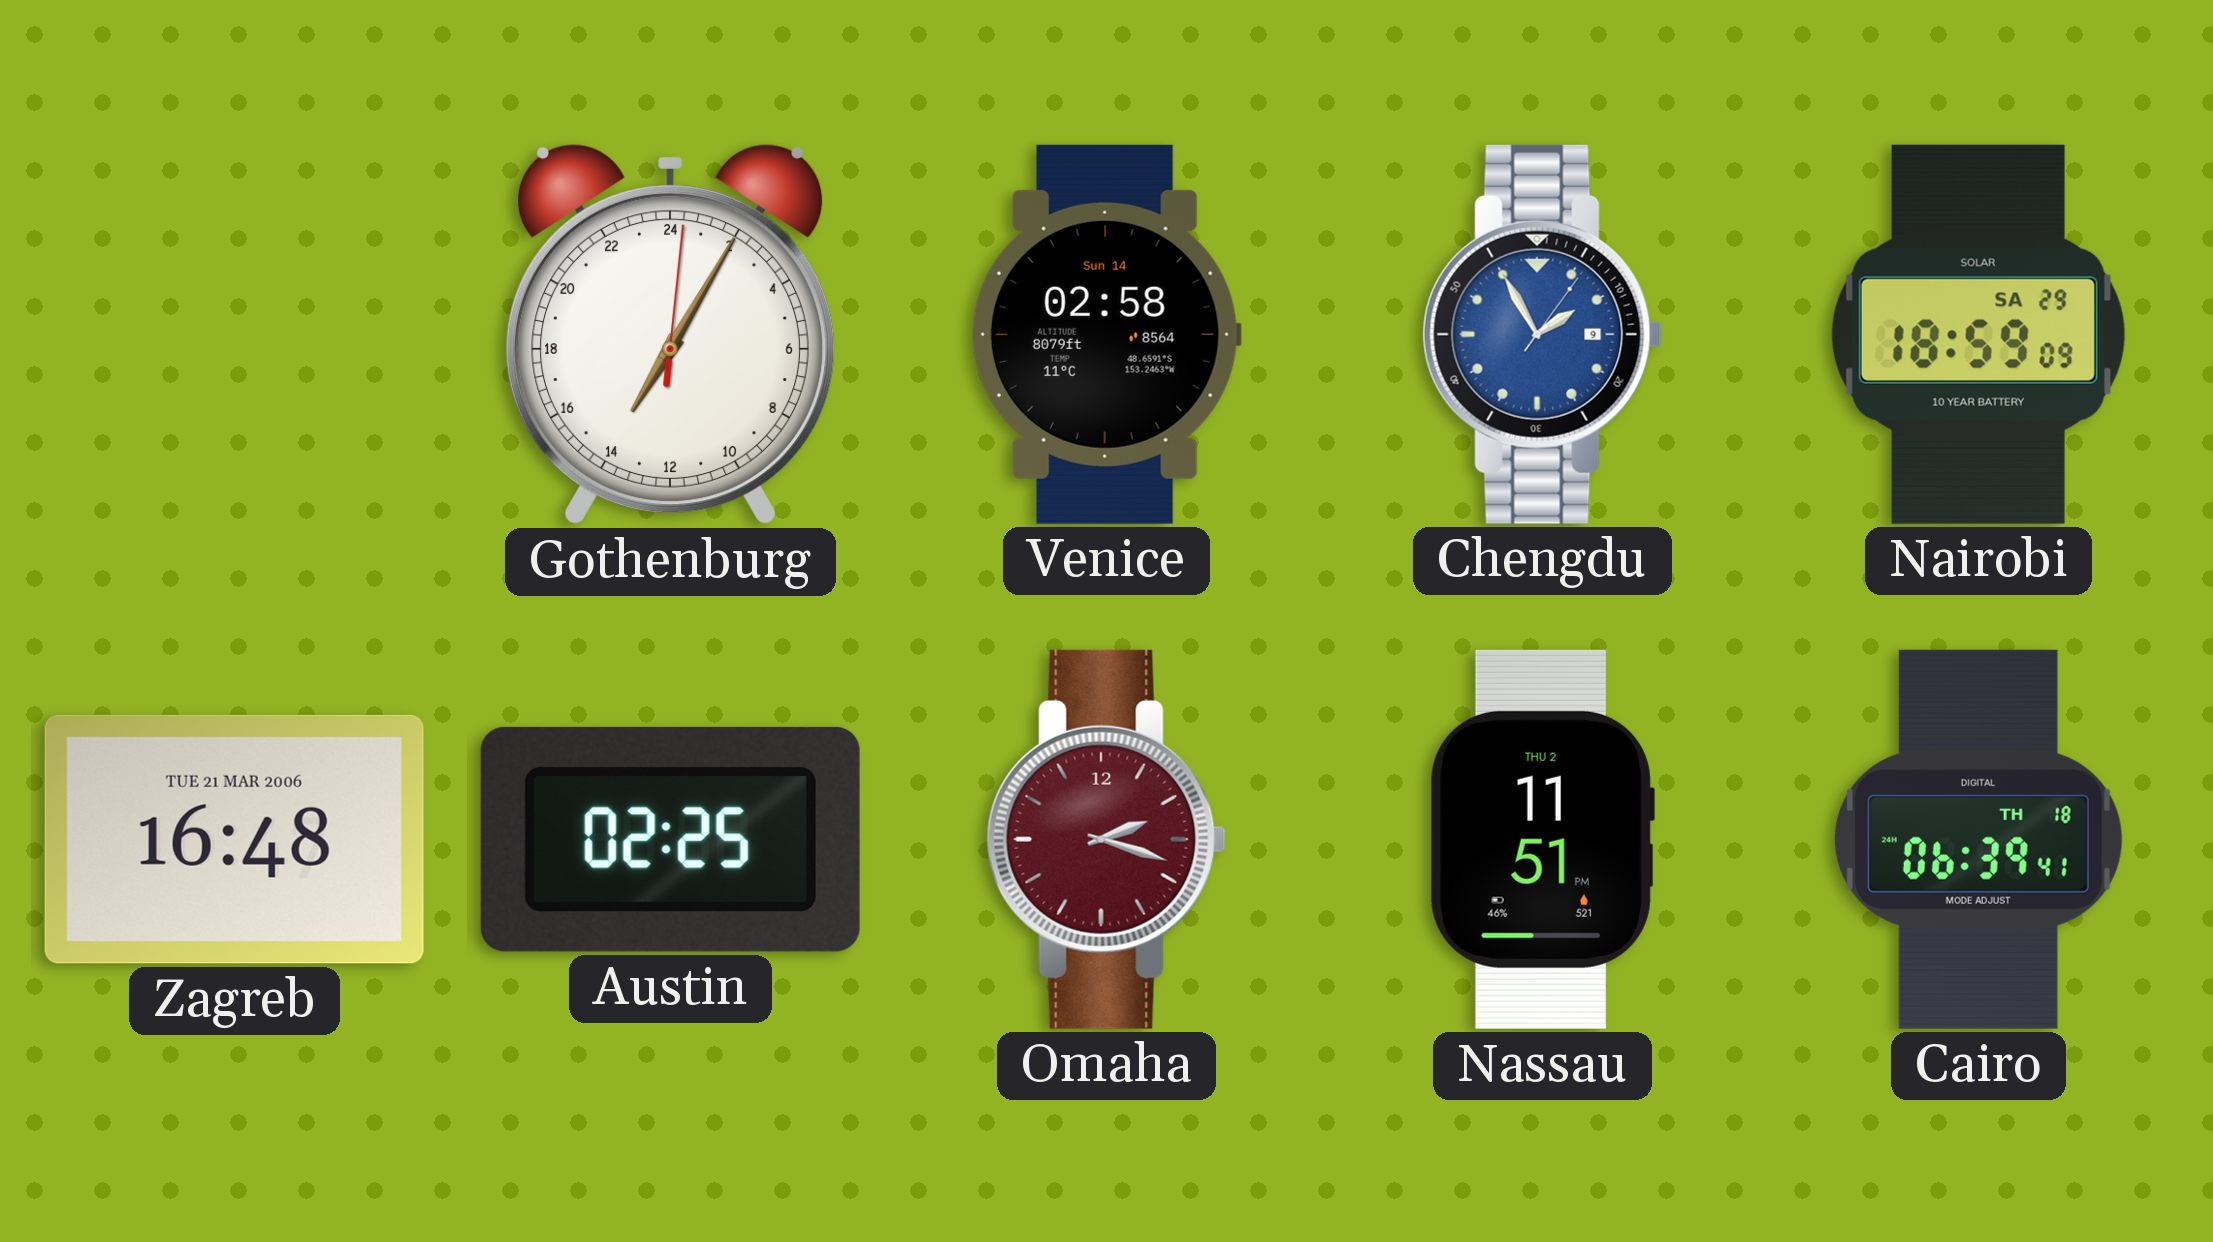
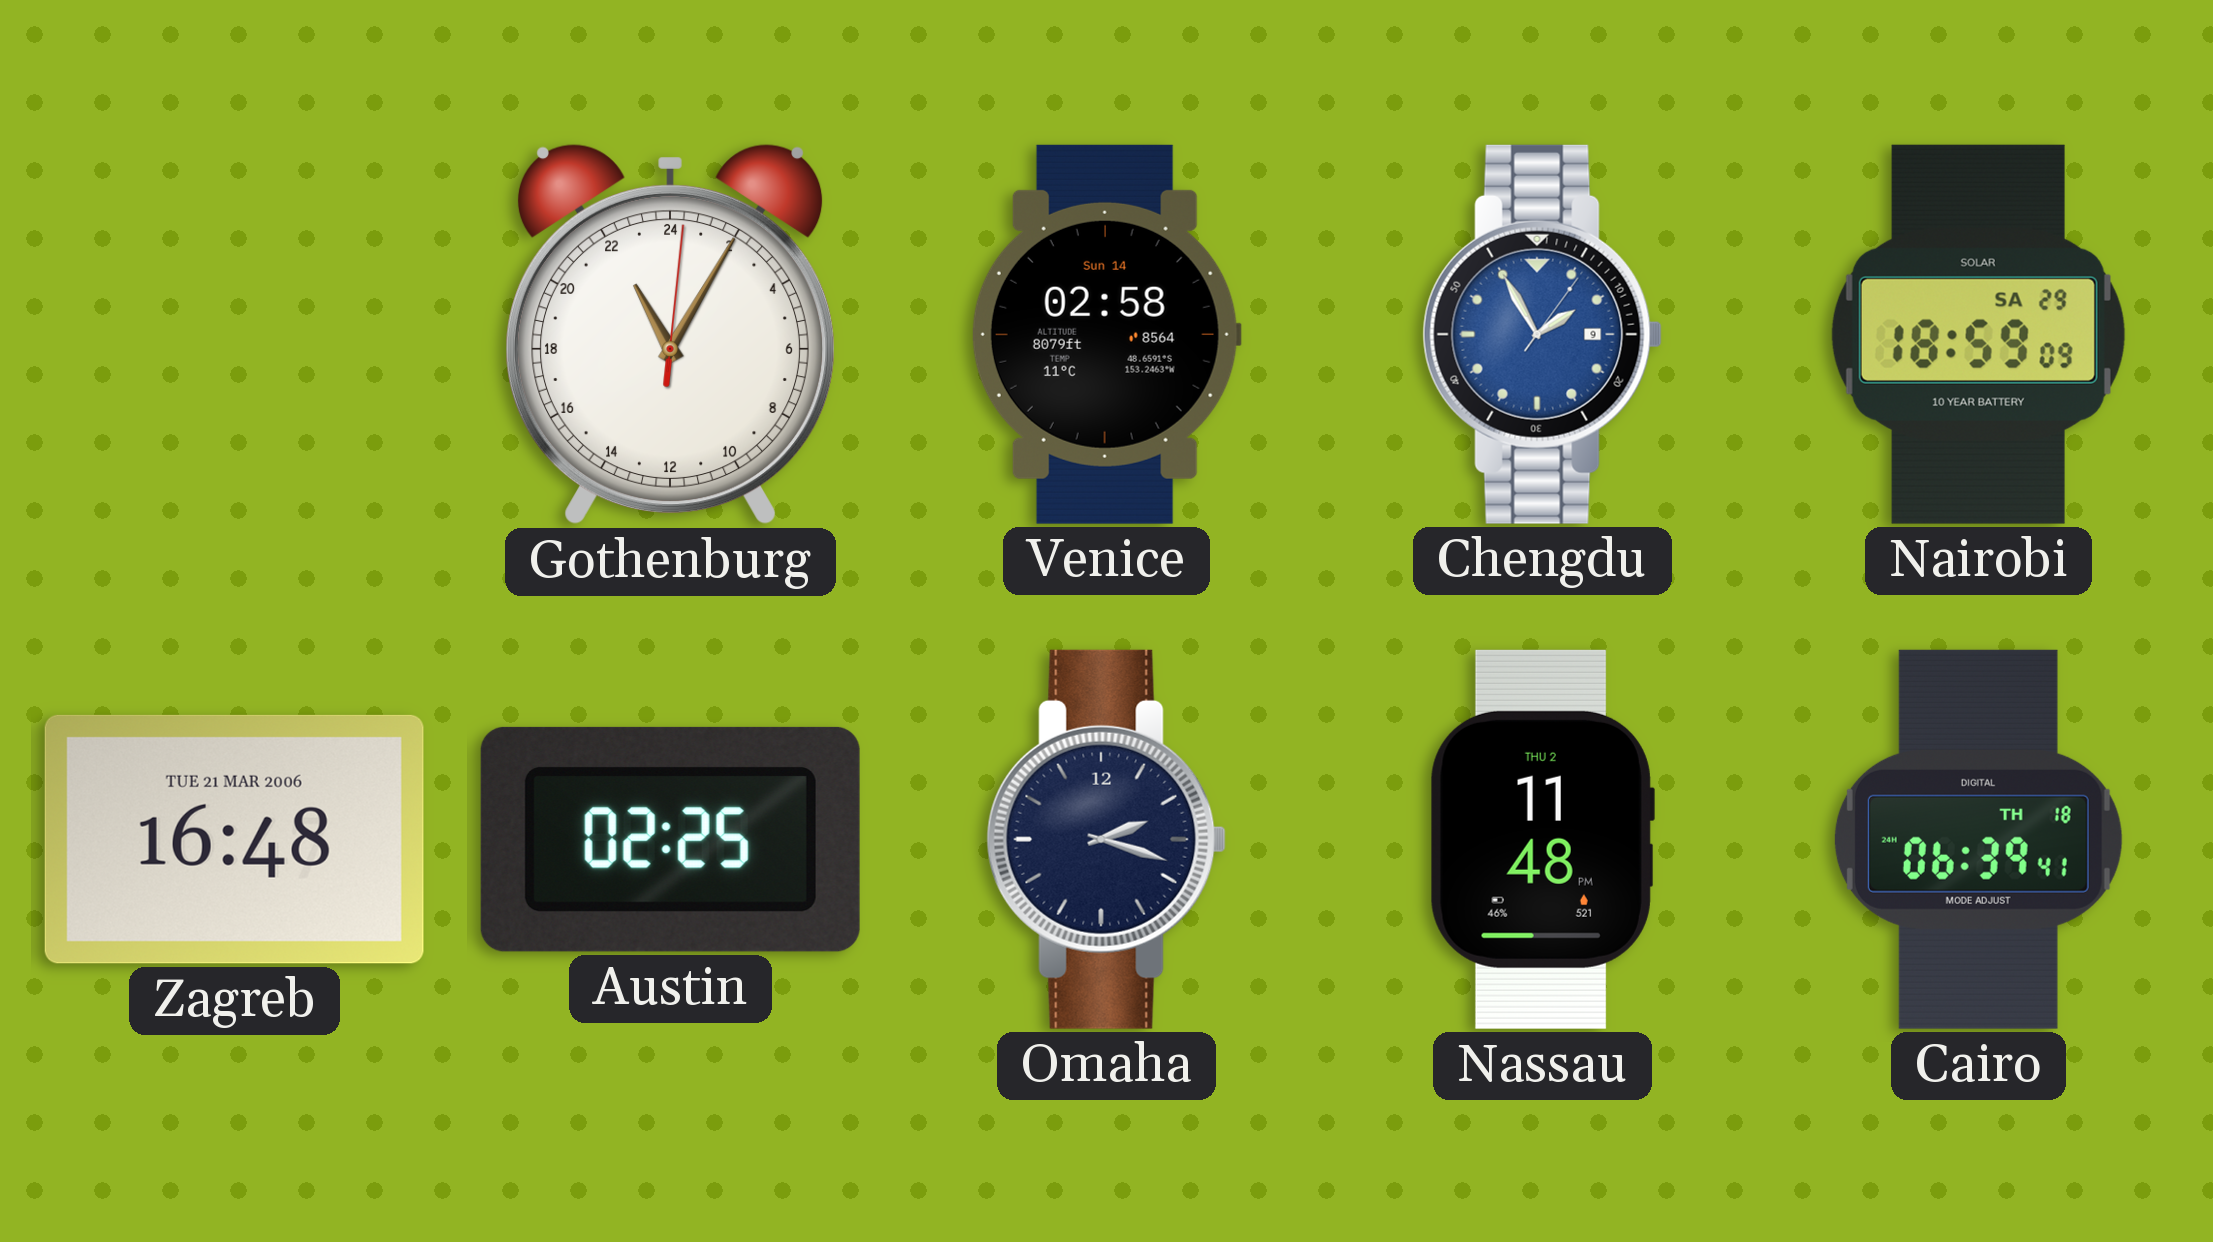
Gothenburg: 14:05 -> 22:05 (671, 334)
Omaha dial: burgundy -> navy (1106, 839)
Nassau: 11:51 -> 11:48 (1542, 839)
